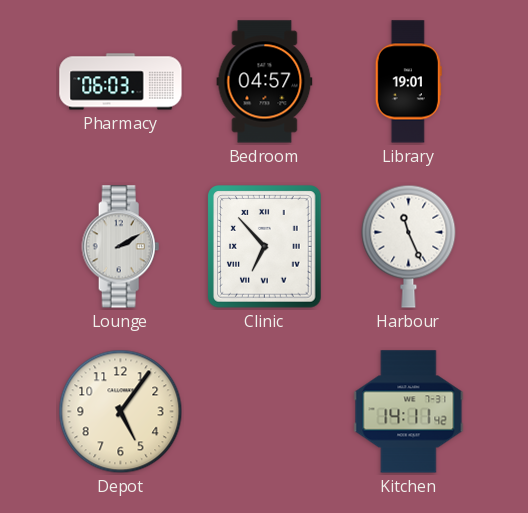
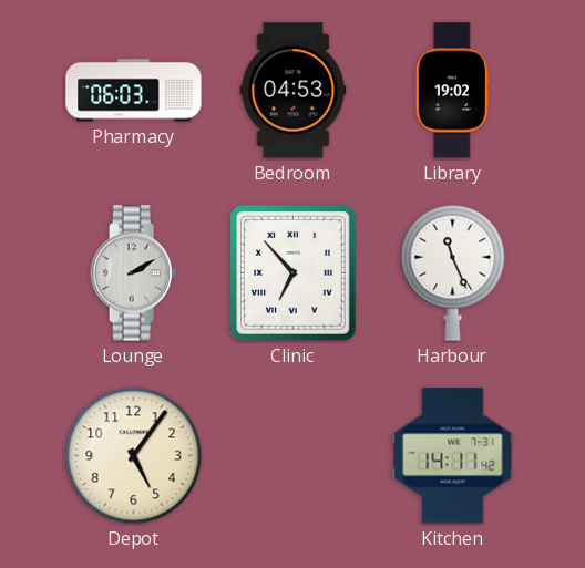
Bedroom: 04:57 -> 04:53 (294, 91)
Library: 19:01 -> 19:02 (452, 91)
